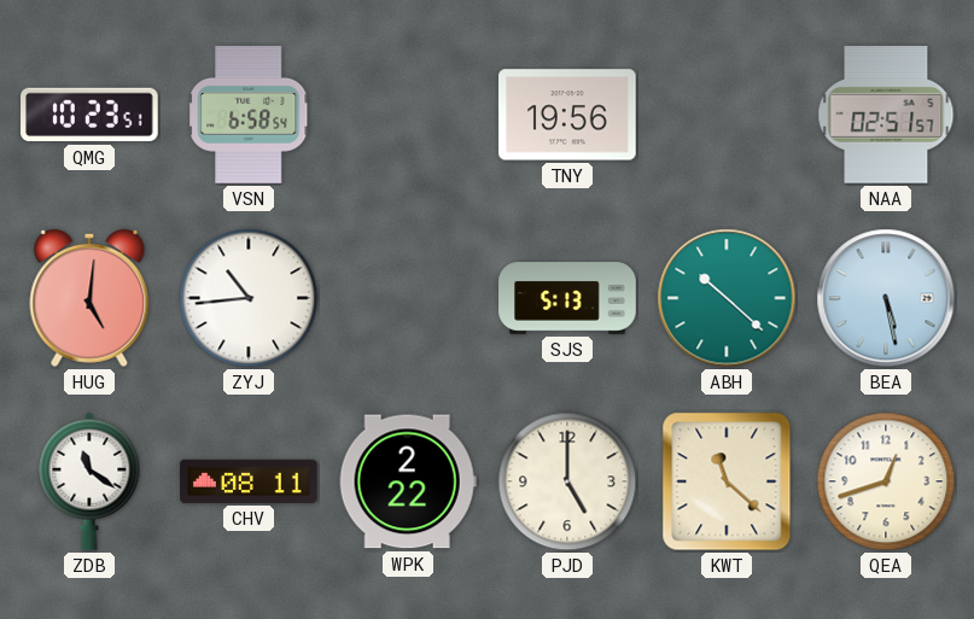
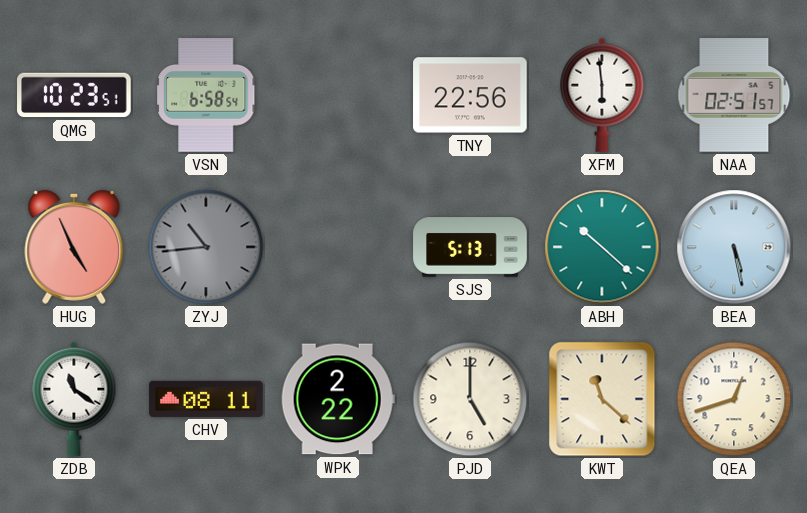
TNY: 19:56 -> 22:56 (470, 95)
XFM: none -> 5:59 (602, 95)
HUG: 5:01 -> 4:56 (74, 247)
ZYJ dial: white -> grey (206, 247)
